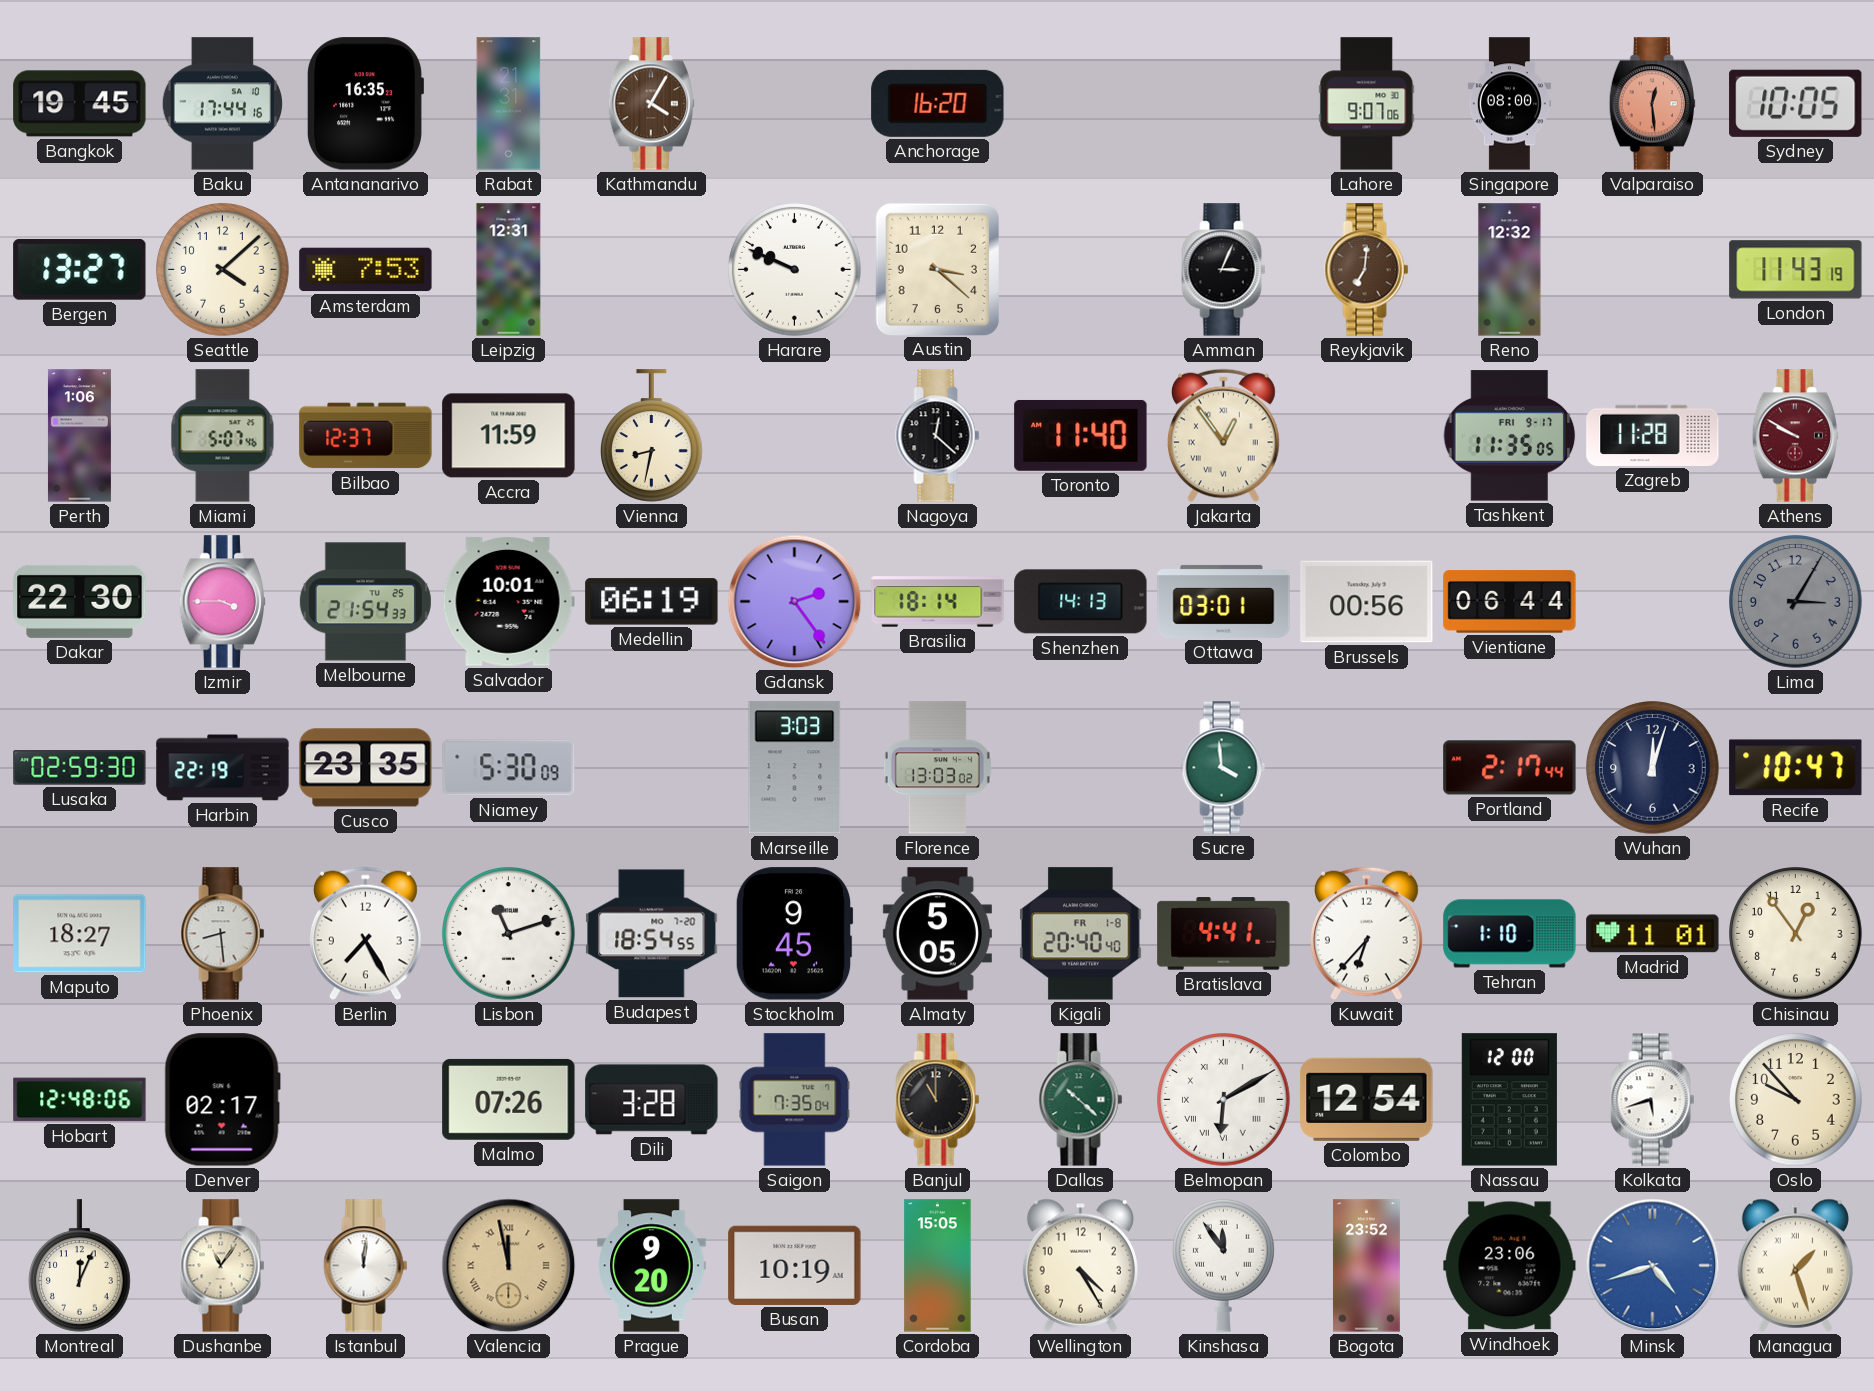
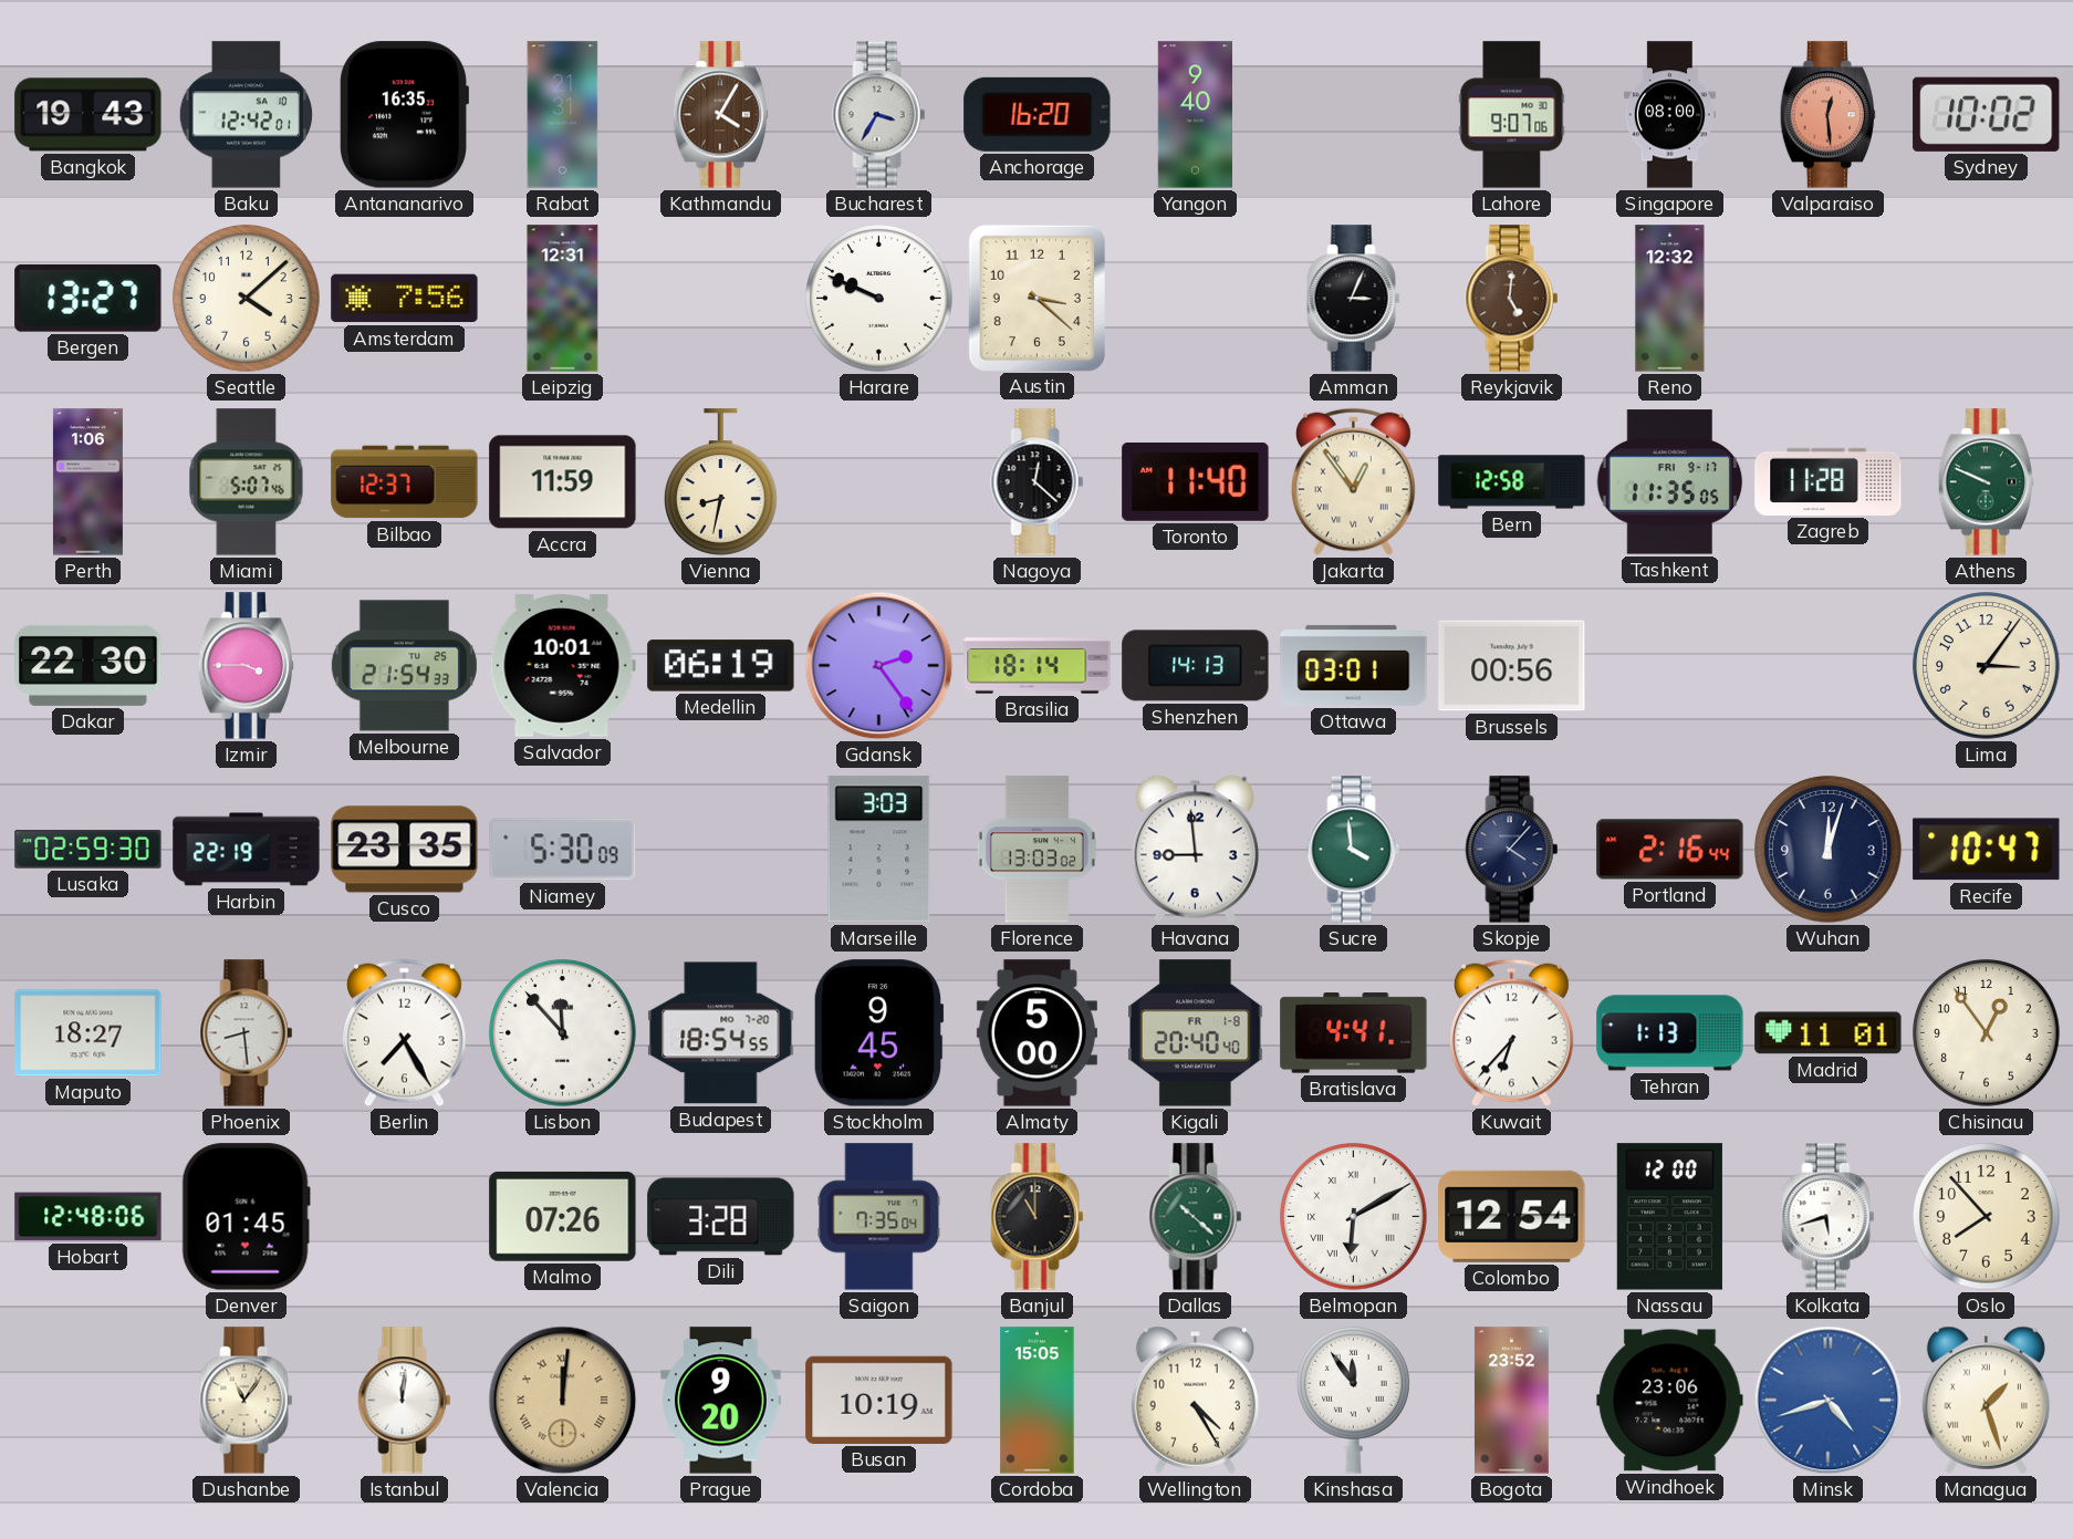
Bangkok: 19:45 -> 19:43 (88, 115)
Baku: 17:44 -> 12:42 (246, 115)
Bucharest: none -> 3:35 (879, 115)
Yangon: none -> 9:40 (1195, 115)
Sydney: 10:05 -> 10:02 (1987, 114)
Amsterdam: 7:53 -> 7:56 (405, 299)
Reykjavik: 7:01 -> 5:01 (1512, 299)
London: 11:43 -> none (1796, 270)
Bern: none -> 12:58 (1512, 482)
Athens: 9:50 -> 9:49 (1986, 482)
Athens dial: burgundy -> green (1986, 482)
Vientiane: 06:44 -> none (1510, 602)
Lima: 3:05 -> 3:06 (1987, 666)
Lima dial: grey -> cream (1987, 666)
Havana: none -> 8:59 (1195, 849)
Skopje: none -> 4:07 (1512, 850)
Portland: 2:17 -> 2:16 (1670, 850)
Lisbon: 11:12 -> 11:53 (563, 1033)
Almaty: 5:05 -> 5:00 (1036, 1033)
Tehran: 1:10 -> 1:13 (1670, 1033)
Denver: 02:17 -> 01:45 (246, 1217)
Oslo: 9:53 -> 7:53 (1987, 1217)
Montreal: 12:04 -> none (80, 1266)
Valencia: 11:58 -> 12:01 (563, 1401)
